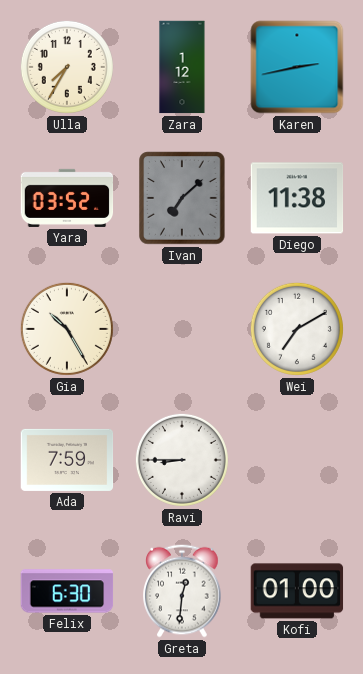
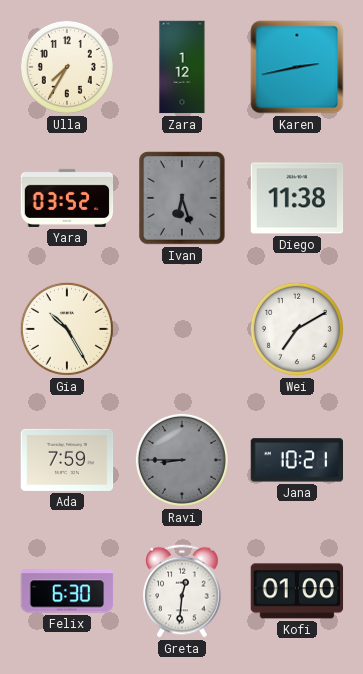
Ivan: 7:08 -> 6:27 (182, 198)
Ravi dial: white -> grey (182, 460)
Jana: none -> 10:21 (296, 460)
